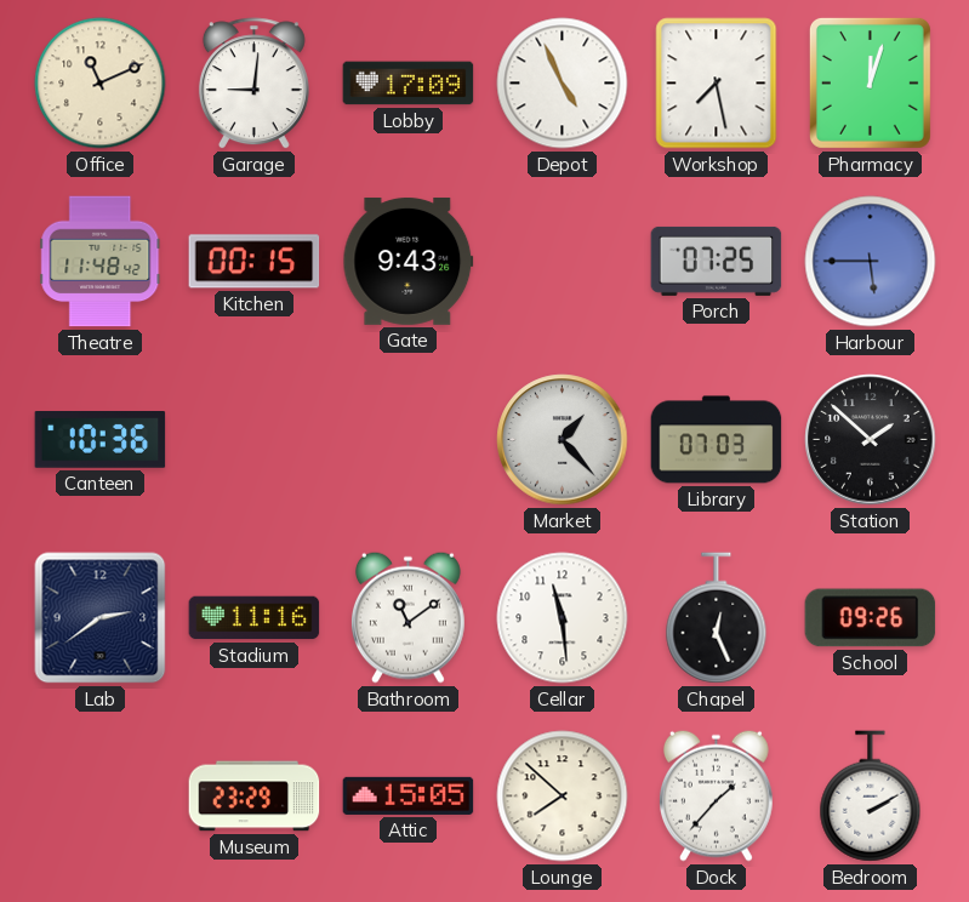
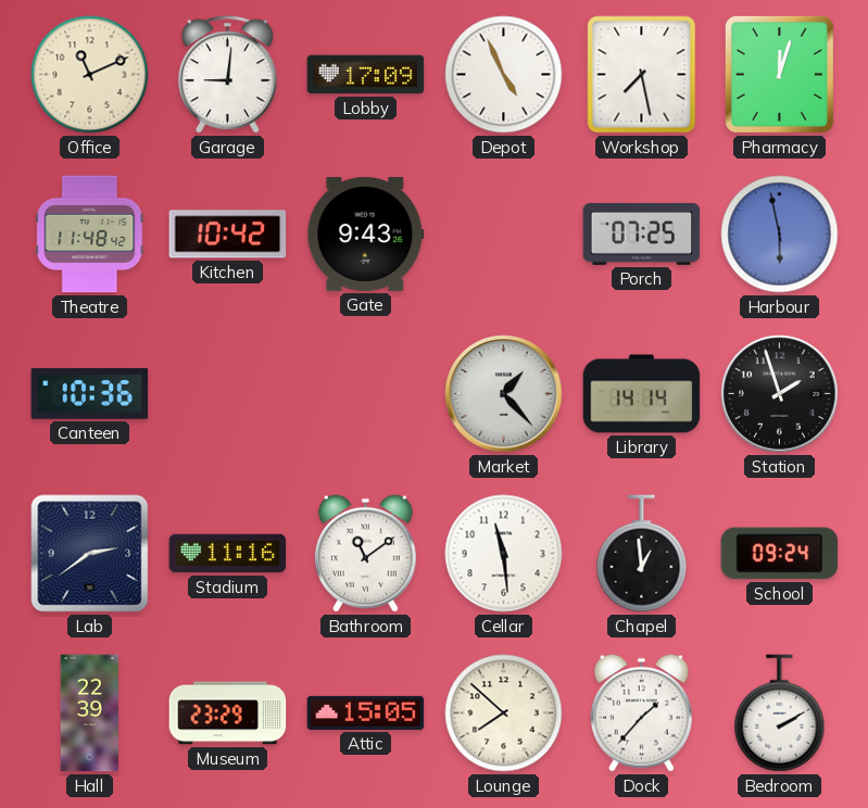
Kitchen: 00:15 -> 10:42 (228, 235)
Harbour: 5:45 -> 5:58 (780, 235)
Library: 07:03 -> 14:14 (642, 394)
Station: 1:52 -> 1:57 (780, 394)
Chapel: 12:26 -> 12:59 (642, 554)
School: 09:26 -> 09:24 (780, 554)
Hall: none -> 22:39 (89, 714)
